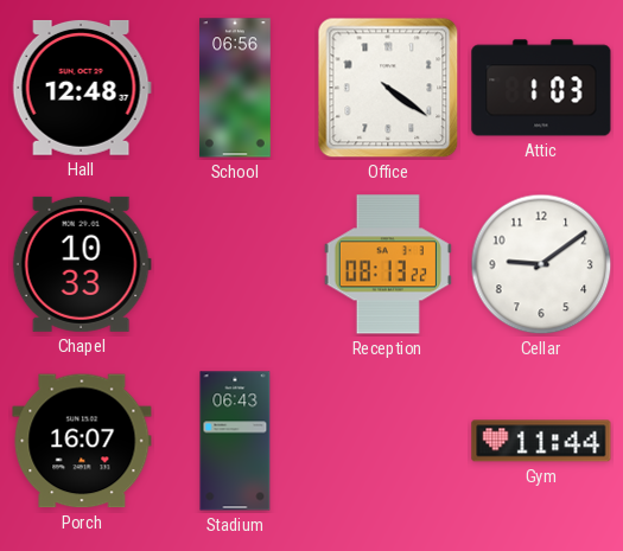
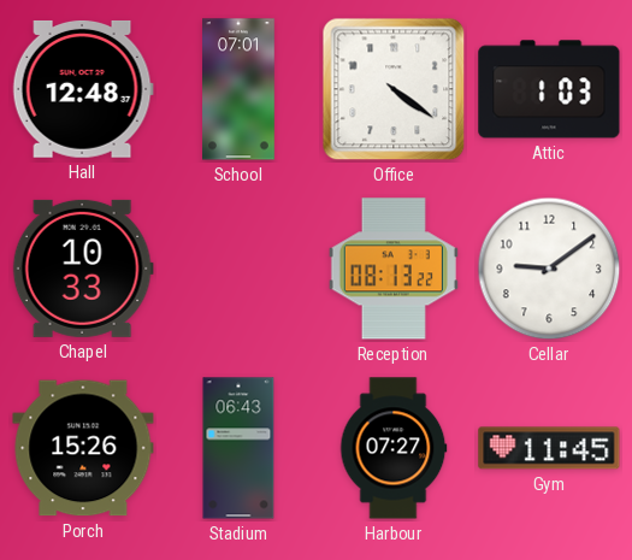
School: 06:56 -> 07:01 (240, 89)
Porch: 16:07 -> 15:26 (83, 448)
Harbour: none -> 07:27 (394, 448)
Gym: 11:44 -> 11:45 (549, 448)
